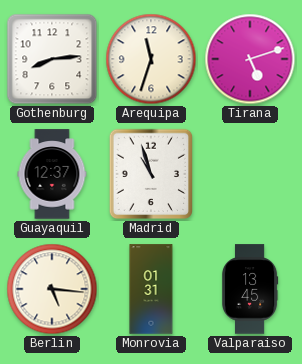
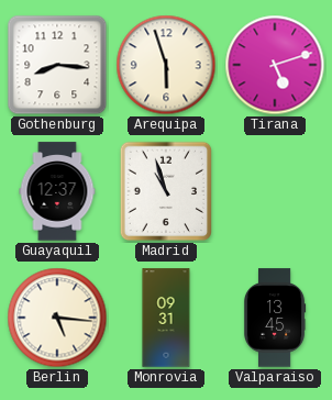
Gothenburg: 8:14 -> 8:16 (57, 65)
Arequipa: 11:33 -> 5:57 (166, 65)
Monrovia: 01:31 -> 09:31 (166, 318)
